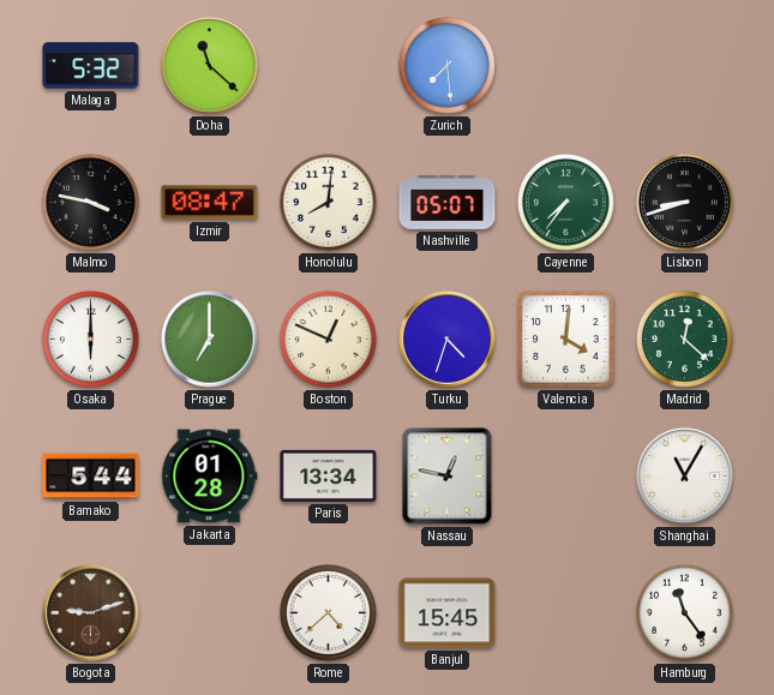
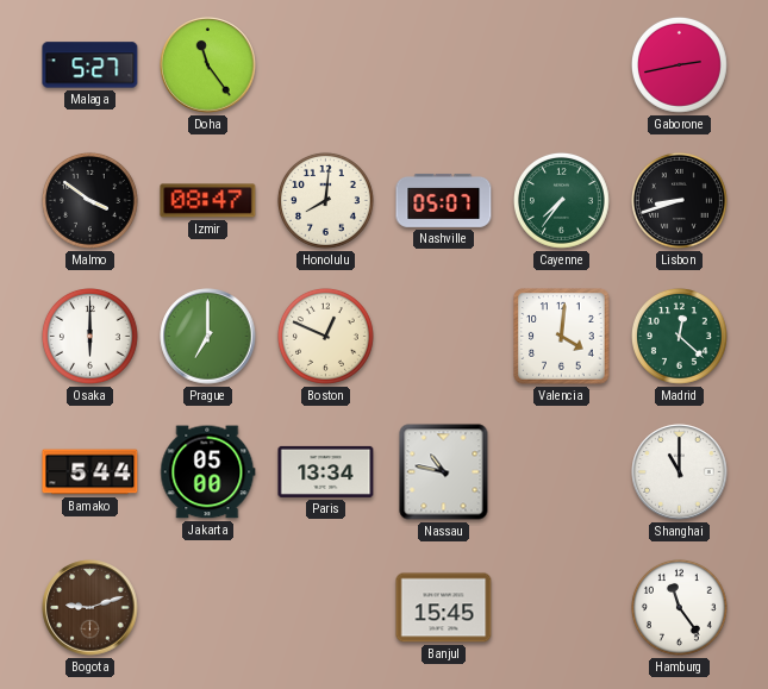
Malaga: 5:32 -> 5:27 (90, 65)
Doha: 11:22 -> 11:24 (208, 65)
Zurich: 7:29 -> none (446, 65)
Gaborone: none -> 2:43 (679, 64)
Malmo: 3:47 -> 3:51 (89, 200)
Turku: 4:33 -> none (448, 340)
Jakarta: 01:28 -> 05:00 (208, 472)
Nassau: 12:47 -> 10:47 (444, 472)
Shanghai: 11:05 -> 11:00 (680, 472)
Rome: 4:38 -> none (328, 612)
